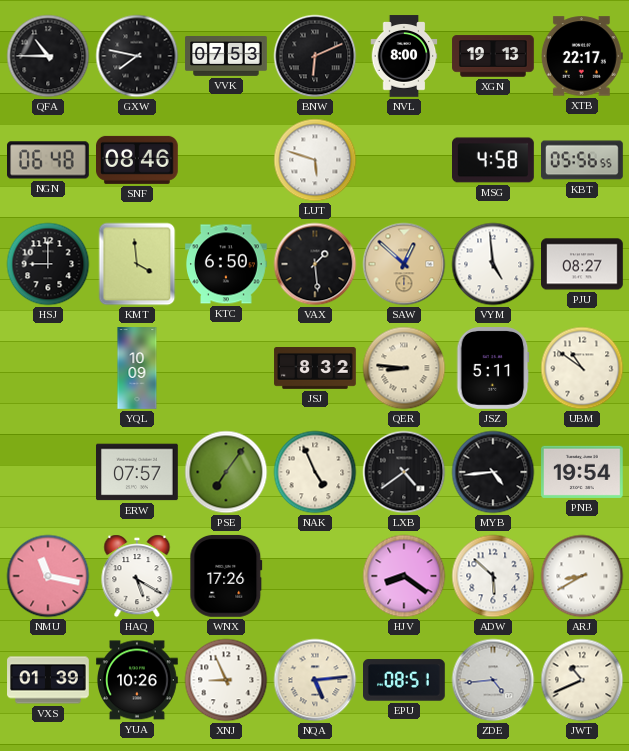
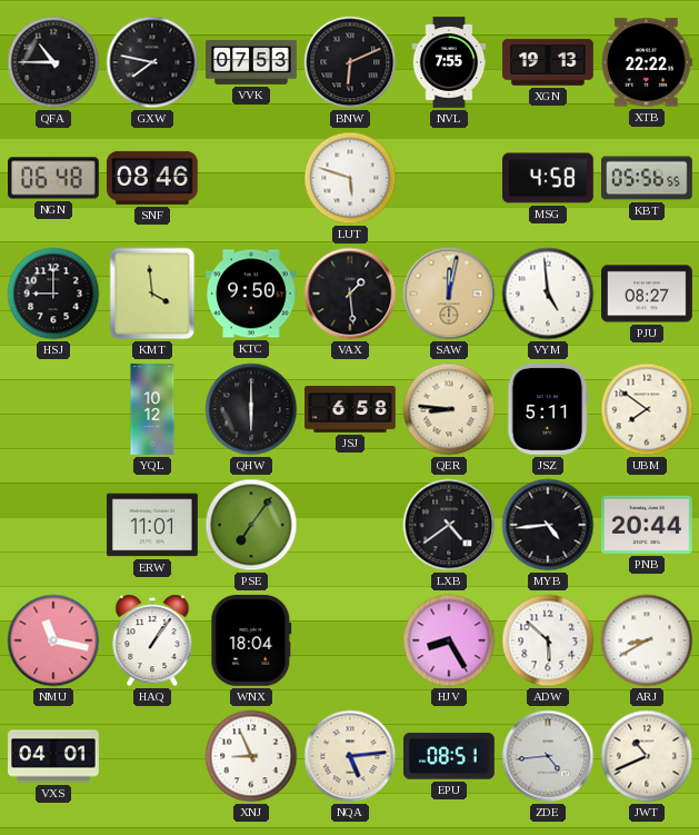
NVL: 8:00 -> 7:55 (449, 62)
XTB: 22:17 -> 22:22 (647, 62)
KTC: 6:50 -> 9:50 (251, 294)
SAW: 12:52 -> 12:02 (449, 294)
YQL: 10:09 -> 10:12 (152, 409)
QHW: none -> 6:00 (251, 409)
JSJ: 8:32 -> 6:58 (350, 410)
UBM: 10:51 -> 7:51 (647, 409)
ERW: 07:57 -> 11:01 (153, 525)
NAK: 4:56 -> none (315, 472)
PNB: 19:54 -> 20:44 (648, 525)
HAQ: 5:20 -> 1:06 (152, 640)
WNX: 17:26 -> 18:04 (251, 640)
HJV: 8:21 -> 8:25 (449, 640)
VXS: 01:39 -> 04:01 (53, 756)
YUA: 10:26 -> none (138, 680)
